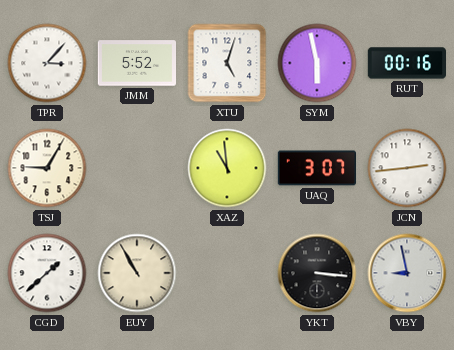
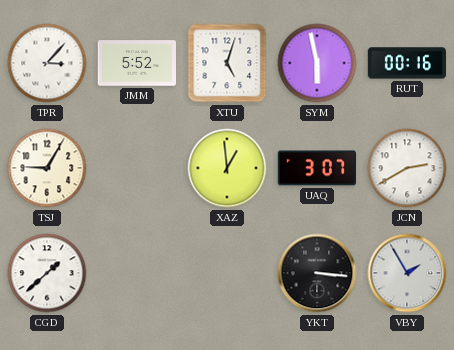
XAZ: 10:59 -> 12:59 (227, 168)
JCN: 2:44 -> 2:40 (407, 168)
EUY: 10:55 -> none (137, 273)
VBY: 8:58 -> 1:55 (407, 273)
